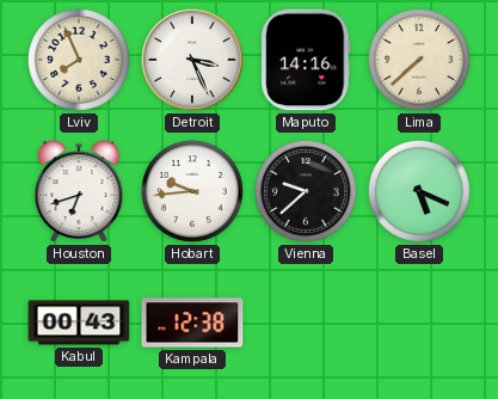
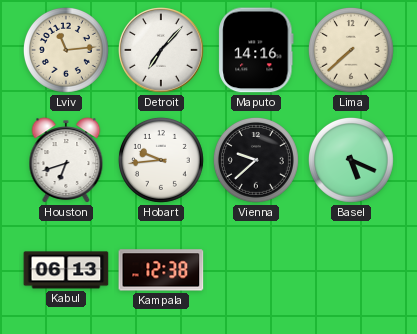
Lviv: 7:56 -> 11:14 (66, 50)
Detroit: 3:26 -> 7:07 (161, 50)
Kabul: 00:43 -> 06:13 (66, 270)
